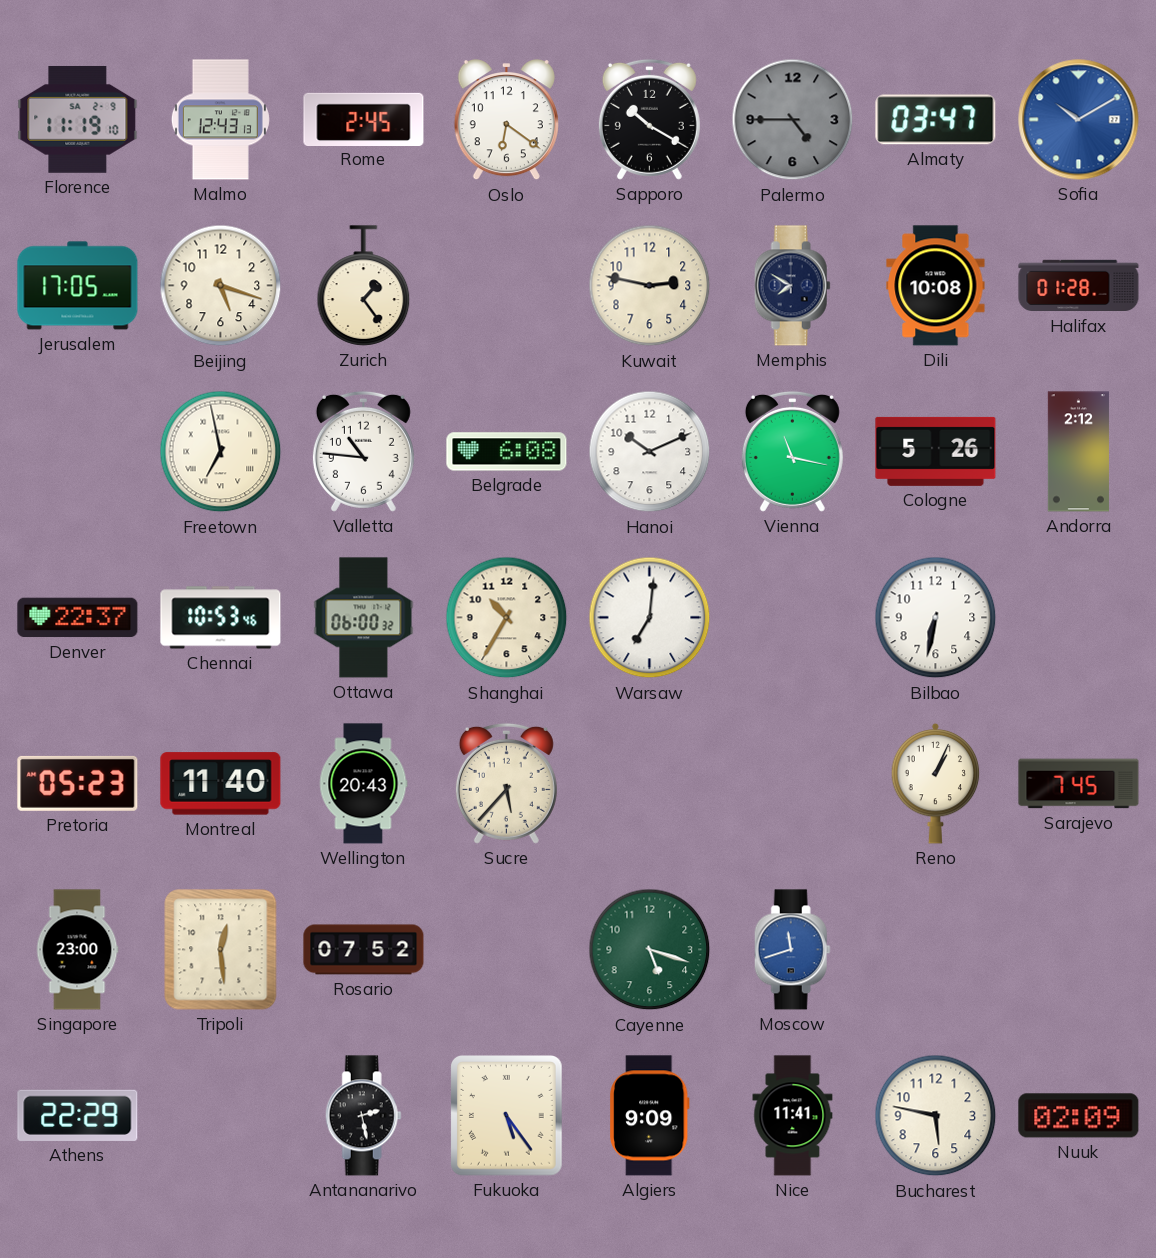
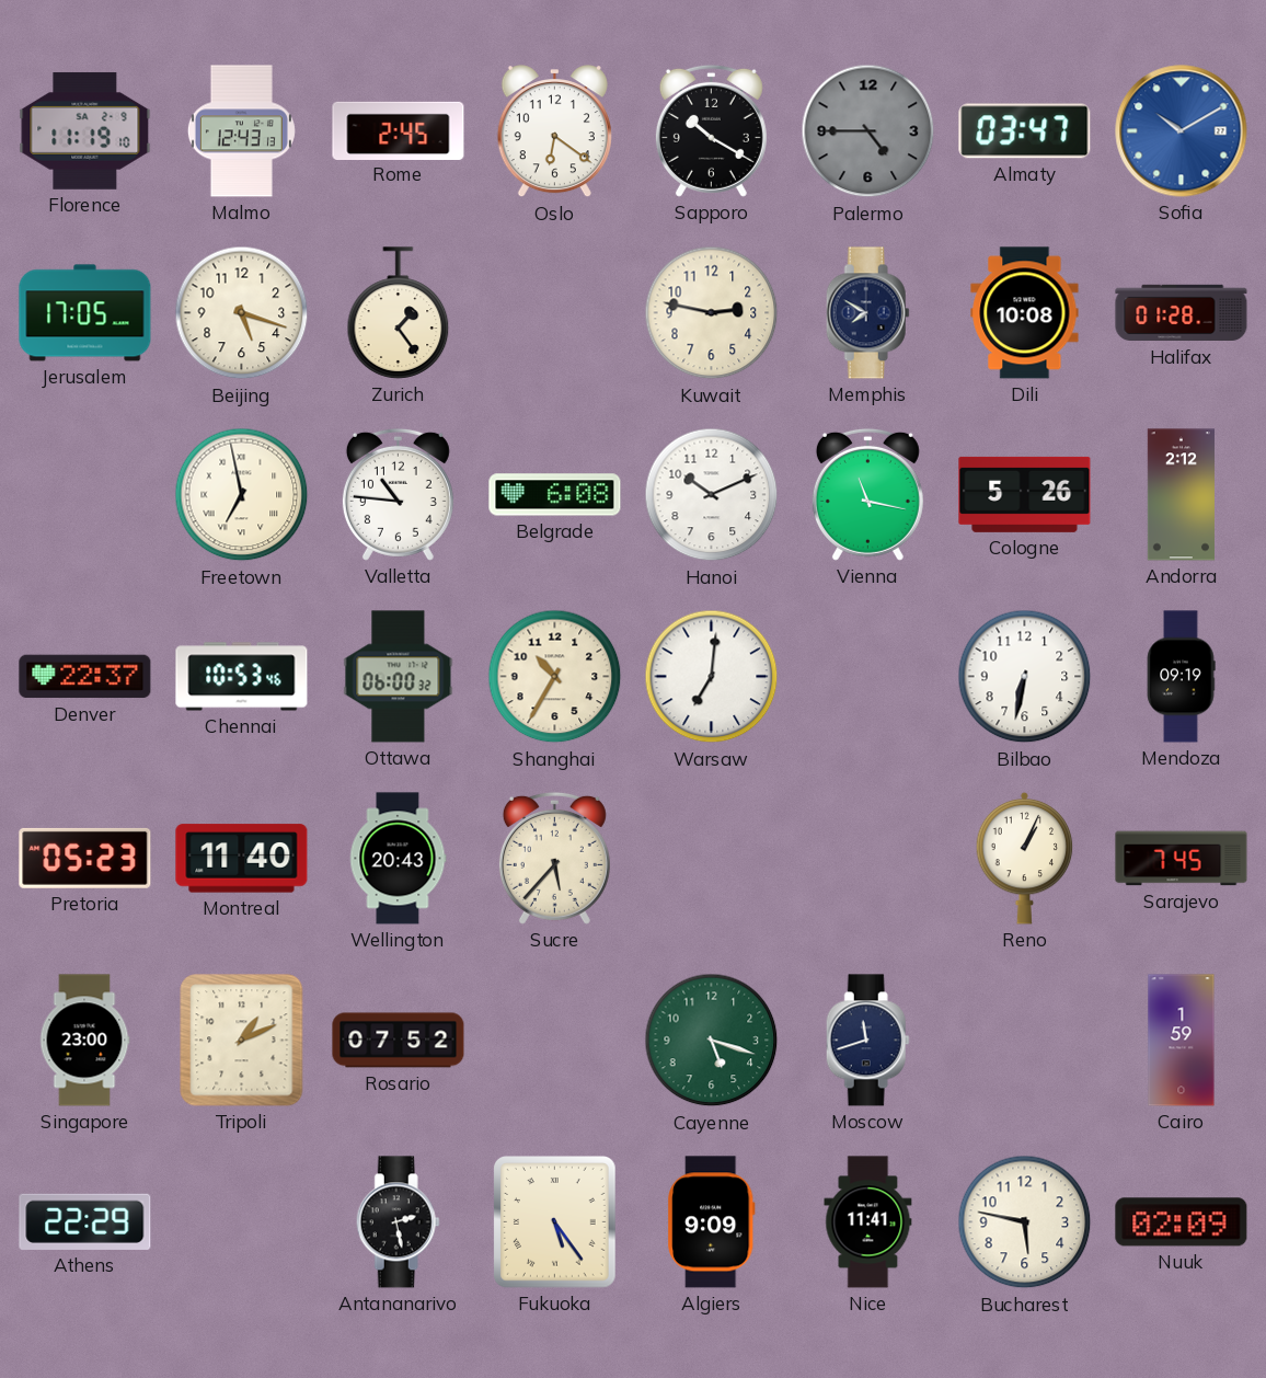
Mendoza: none -> 09:19 (1181, 677)
Tripoli: 12:29 -> 1:11 (242, 1041)
Moscow dial: blue -> navy (867, 1041)
Cairo: none -> 1:59 (1182, 1041)
